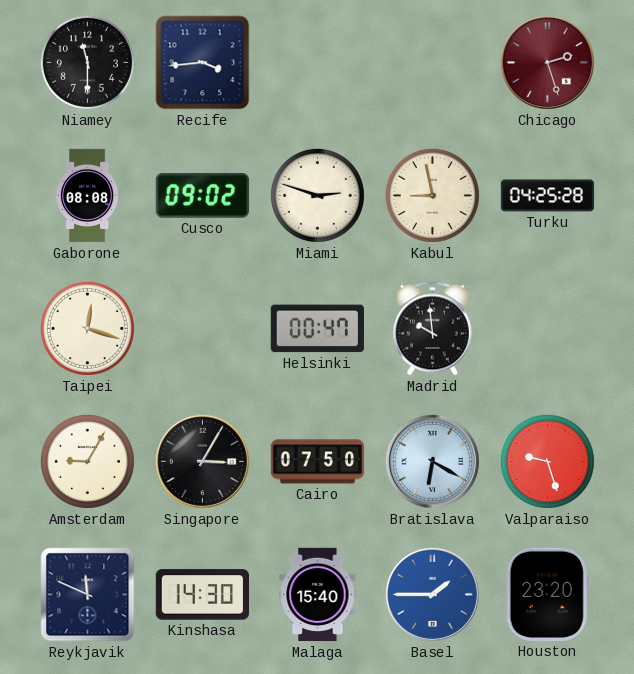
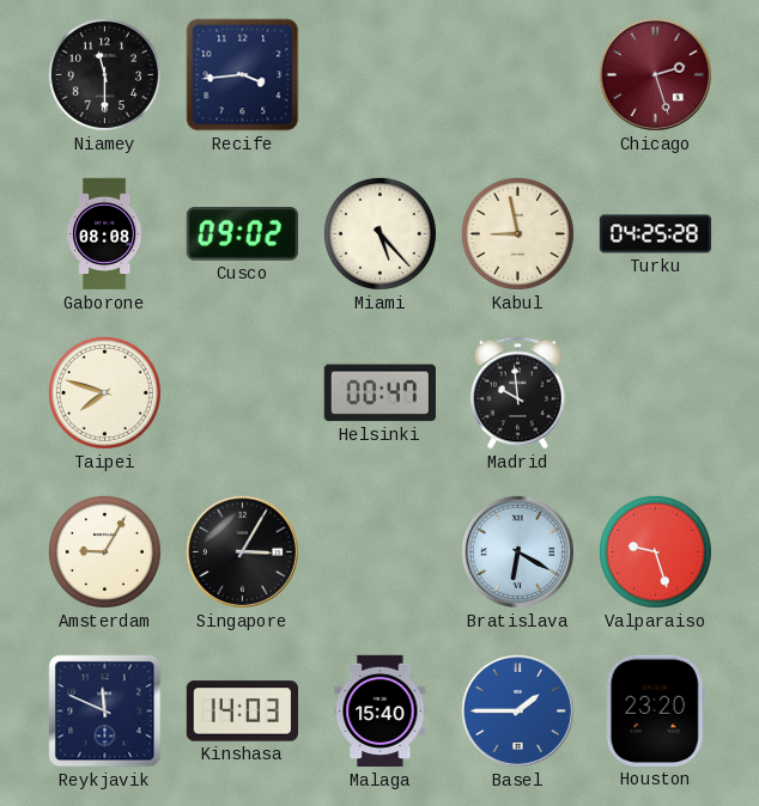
Miami: 2:48 -> 5:23 (380, 233)
Taipei: 12:18 -> 7:48 (104, 392)
Cairo: 07:50 -> none (318, 462)
Kinshasa: 14:30 -> 14:03 (242, 712)
